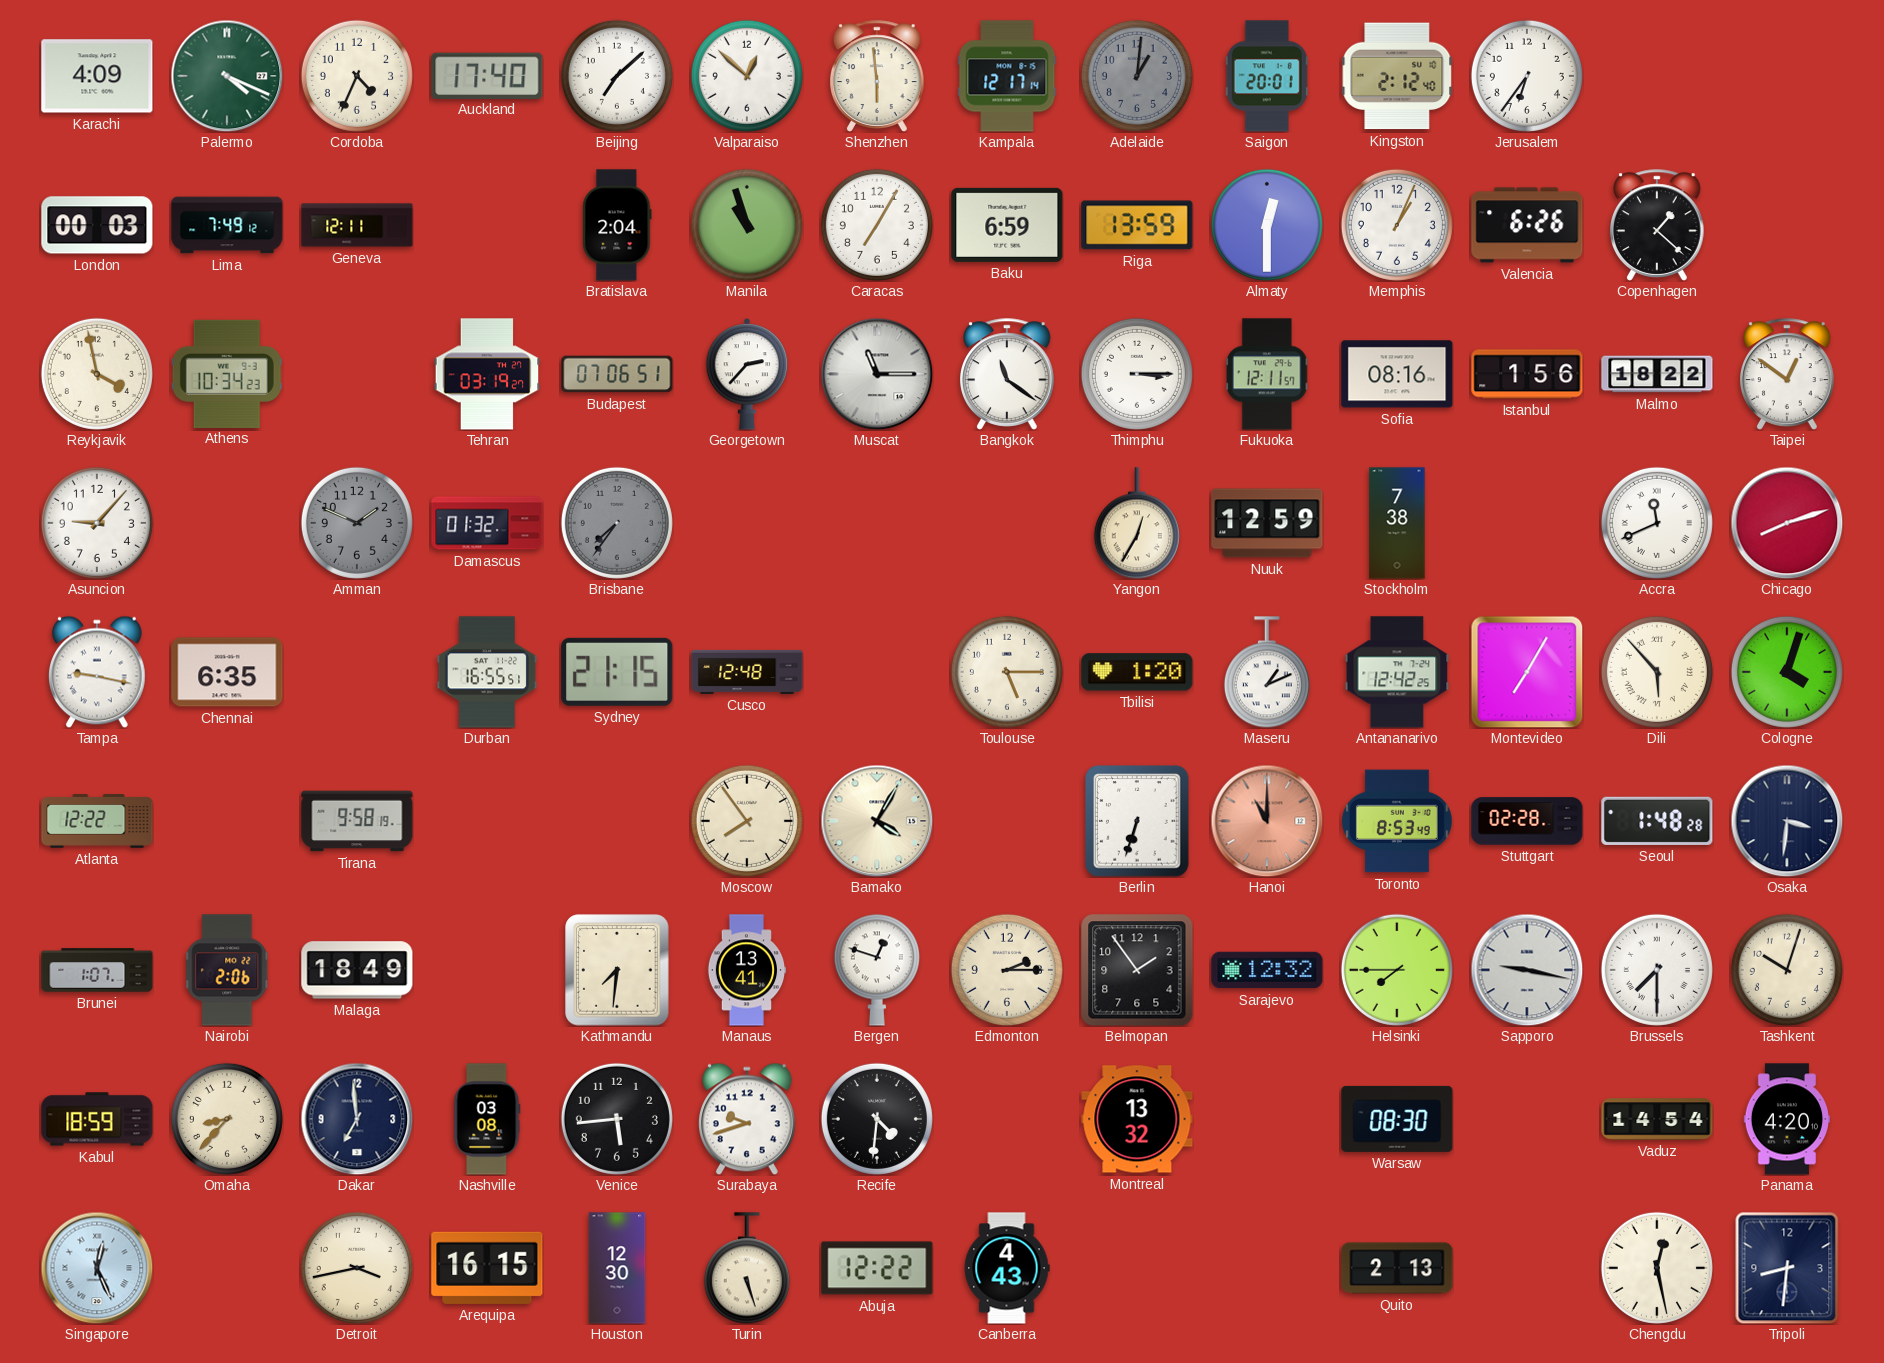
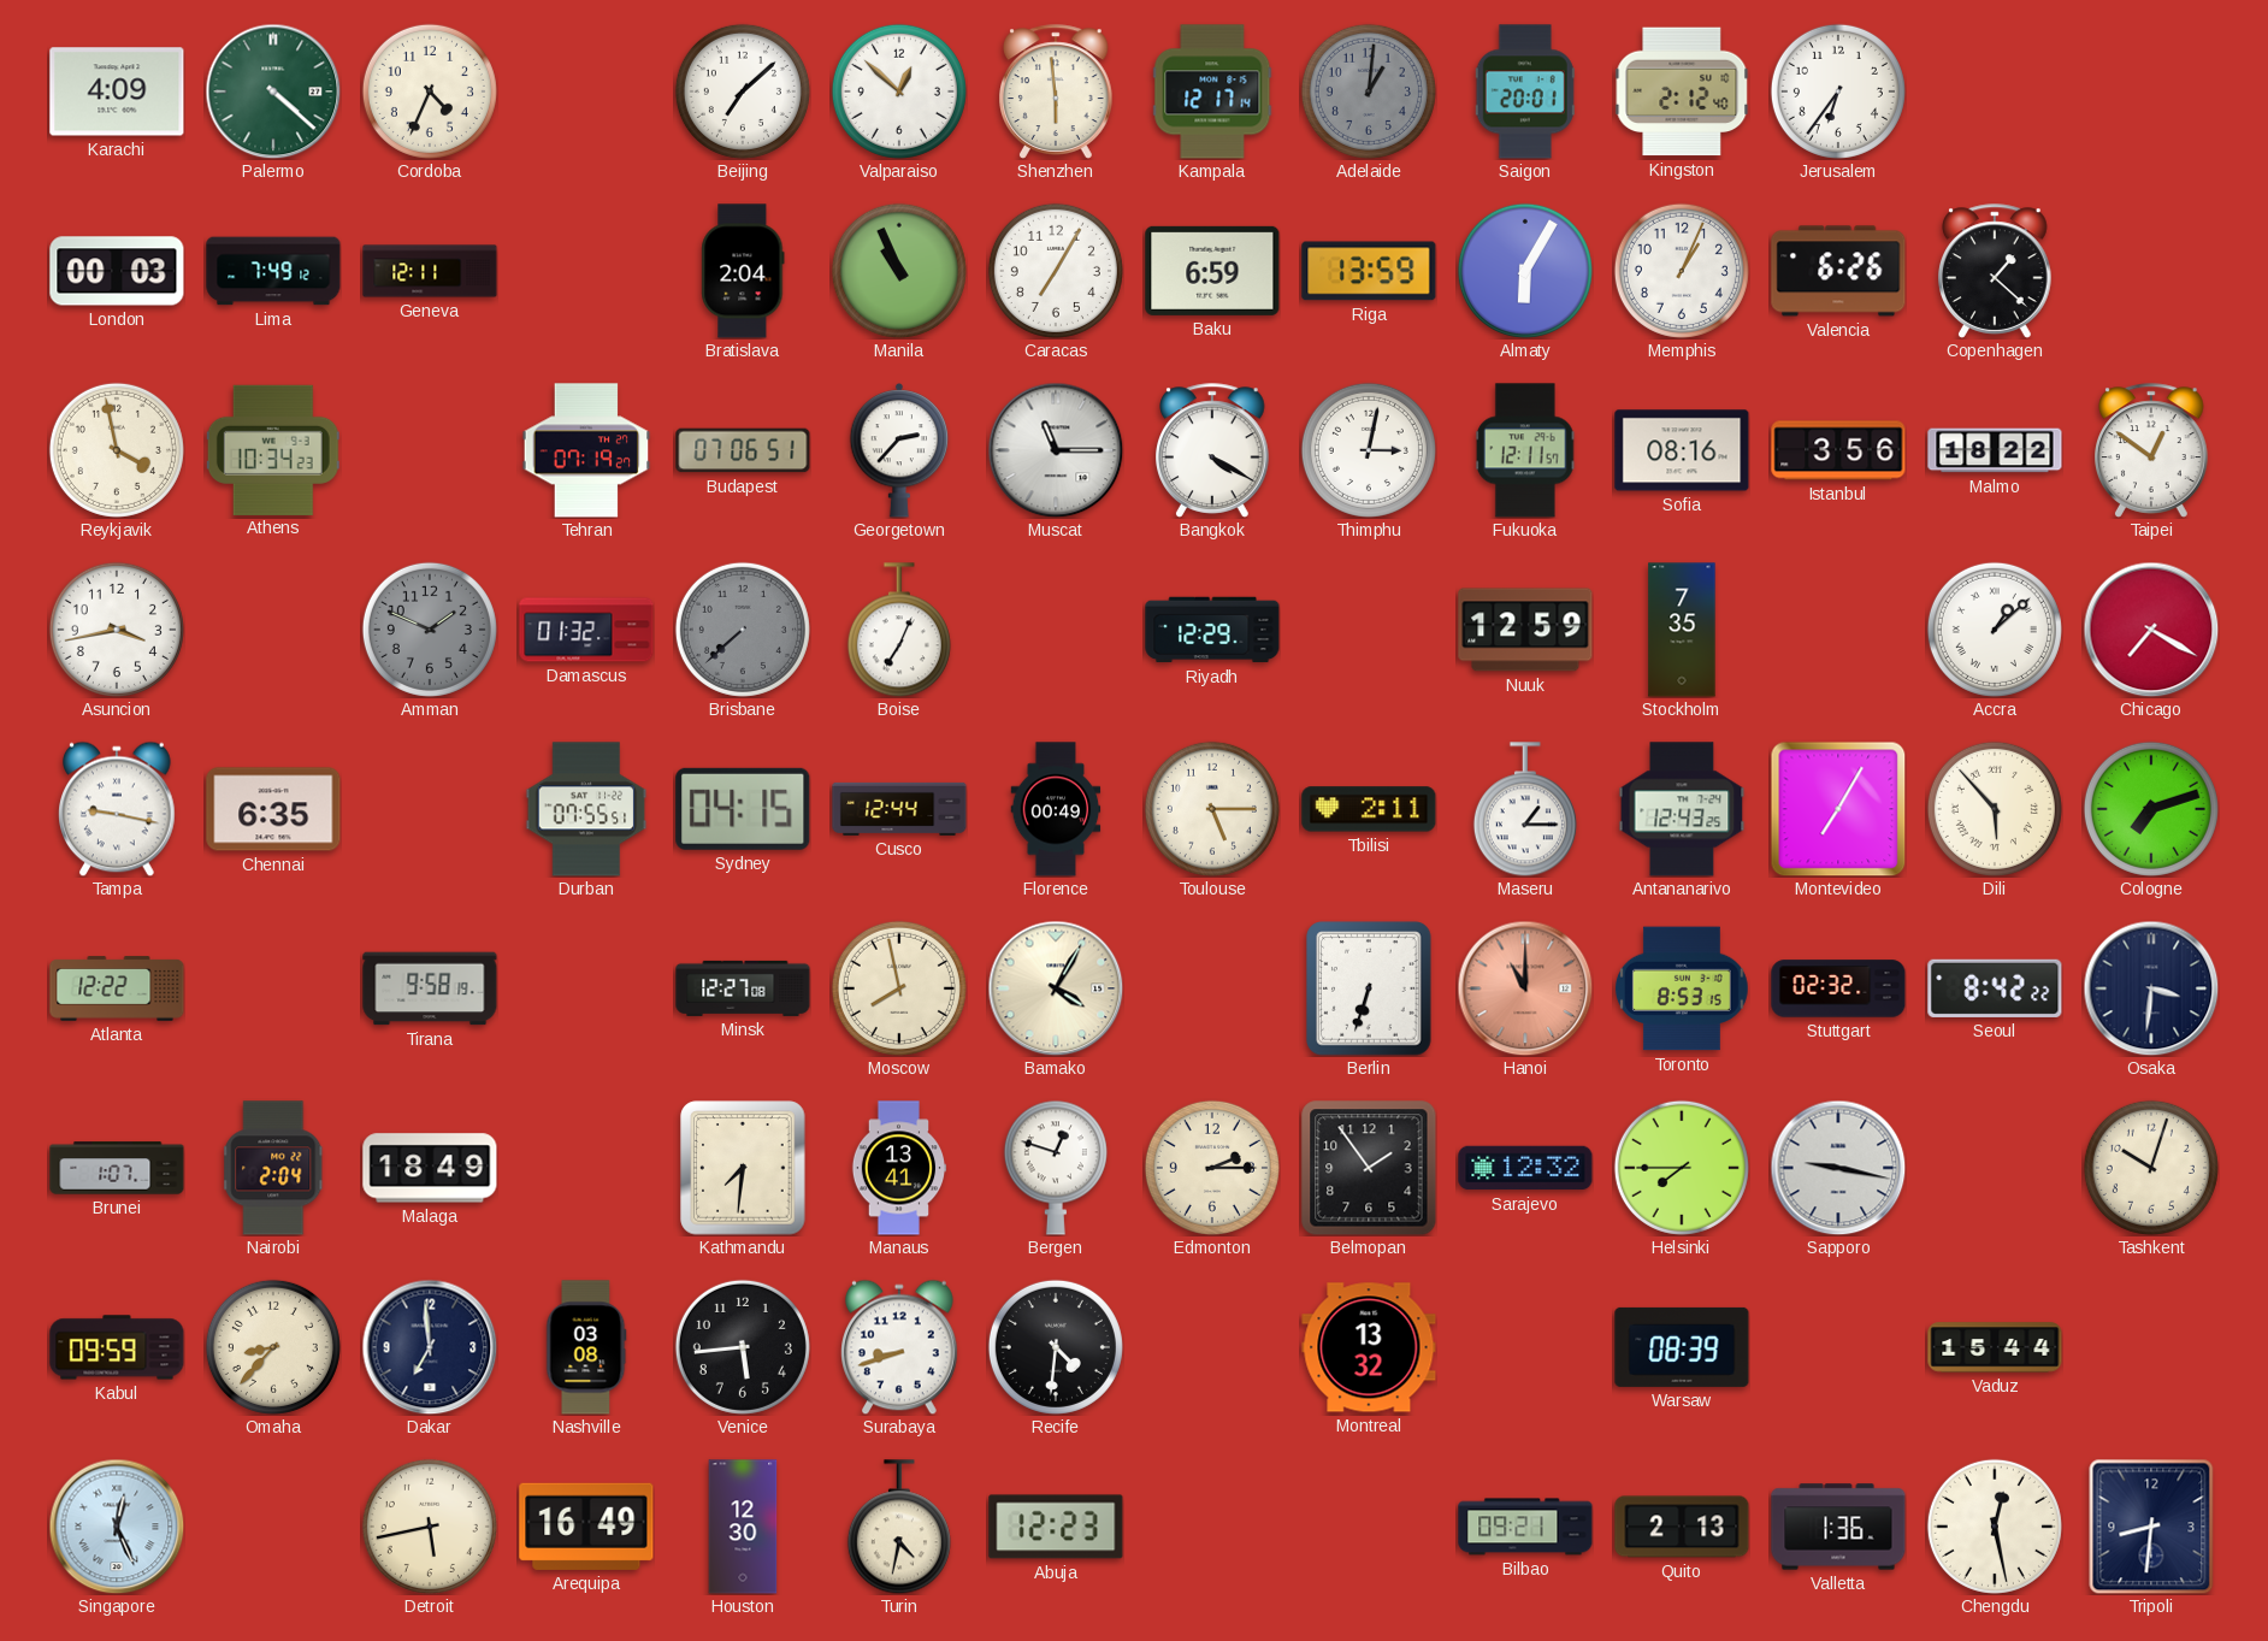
Palermo: 4:19 -> 4:22 (273, 92)
Auckland: 17:40 -> none (487, 75)
Manila: 10:57 -> 10:56 (899, 271)
Almaty: 12:30 -> 6:05 (1525, 271)
Tehran: 03:19 -> 07:19 (586, 450)
Bangkok: 11:21 -> 4:20 (1213, 450)
Thimphu: 3:15 -> 3:02 (1369, 450)
Istanbul: 1:56 -> 3:56 (1838, 450)
Asuncion: 9:07 -> 3:43 (117, 630)
Brisbane: 7:36 -> 7:38 (743, 630)
Boise: none -> 7:04 (899, 630)
Riyadh: none -> 12:29 (1212, 630)
Yangon: 12:35 -> none (1137, 523)
Stockholm: 7:38 -> 7:35 (1682, 630)
Accra: 11:41 -> 1:08 (1995, 630)
Chicago: 8:12 -> 7:20 (2151, 630)
Durban: 16:55 -> 07:55 (586, 809)
Sydney: 21:15 -> 04:15 (743, 809)
Cusco: 12:48 -> 12:44 (899, 809)
Florence: none -> 00:49 (1056, 809)
Tbilisi: 1:20 -> 2:11 (1369, 809)
Maseru: 1:11 -> 1:15 (1525, 809)
Antananarivo: 12:42 -> 12:43 (1682, 809)
Cologne: 4:03 -> 7:12 (2151, 809)
Minsk: none -> 12:27 (743, 988)
Moscow: 7:54 -> 7:58 (899, 988)
Toronto: 8:53:49 -> 8:53:15 (1682, 988)
Stuttgart: 02:28 -> 02:32 (1838, 988)
Seoul: 1:48 -> 8:42 (1995, 988)
Nairobi: 2:06 -> 2:04 (273, 1168)
Brussels: 7:30 -> none (1657, 970)
Kabul: 18:59 -> 09:59 (117, 1347)
Surabaya: 9:42 -> 8:42 (900, 1347)
Warsaw: 08:30 -> 08:39 (1682, 1347)
Vaduz: 14:54 -> 15:44 (1995, 1347)
Panama: 4:20 -> none (1786, 1119)
Detroit: 3:43 -> 5:43 (430, 1527)
Arequipa: 16:15 -> 16:49 (586, 1527)
Turin: 5:27 -> 4:32 (899, 1527)
Abuja: 12:22 -> 12:23 (1056, 1527)
Canberra: 4:43 -> none (1007, 1268)
Bilbao: none -> 09:21 (1525, 1527)
Valletta: none -> 1:36 (1838, 1527)
